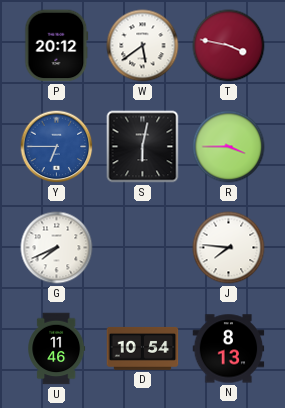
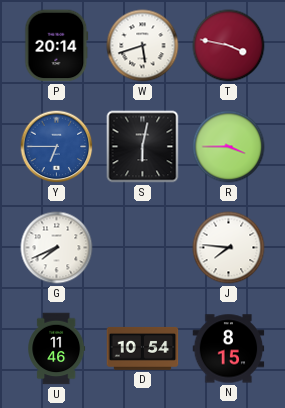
P: 20:12 -> 20:14 (57, 46)
W: 5:39 -> 5:42 (143, 46)
N: 8:13 -> 8:15 (229, 349)
